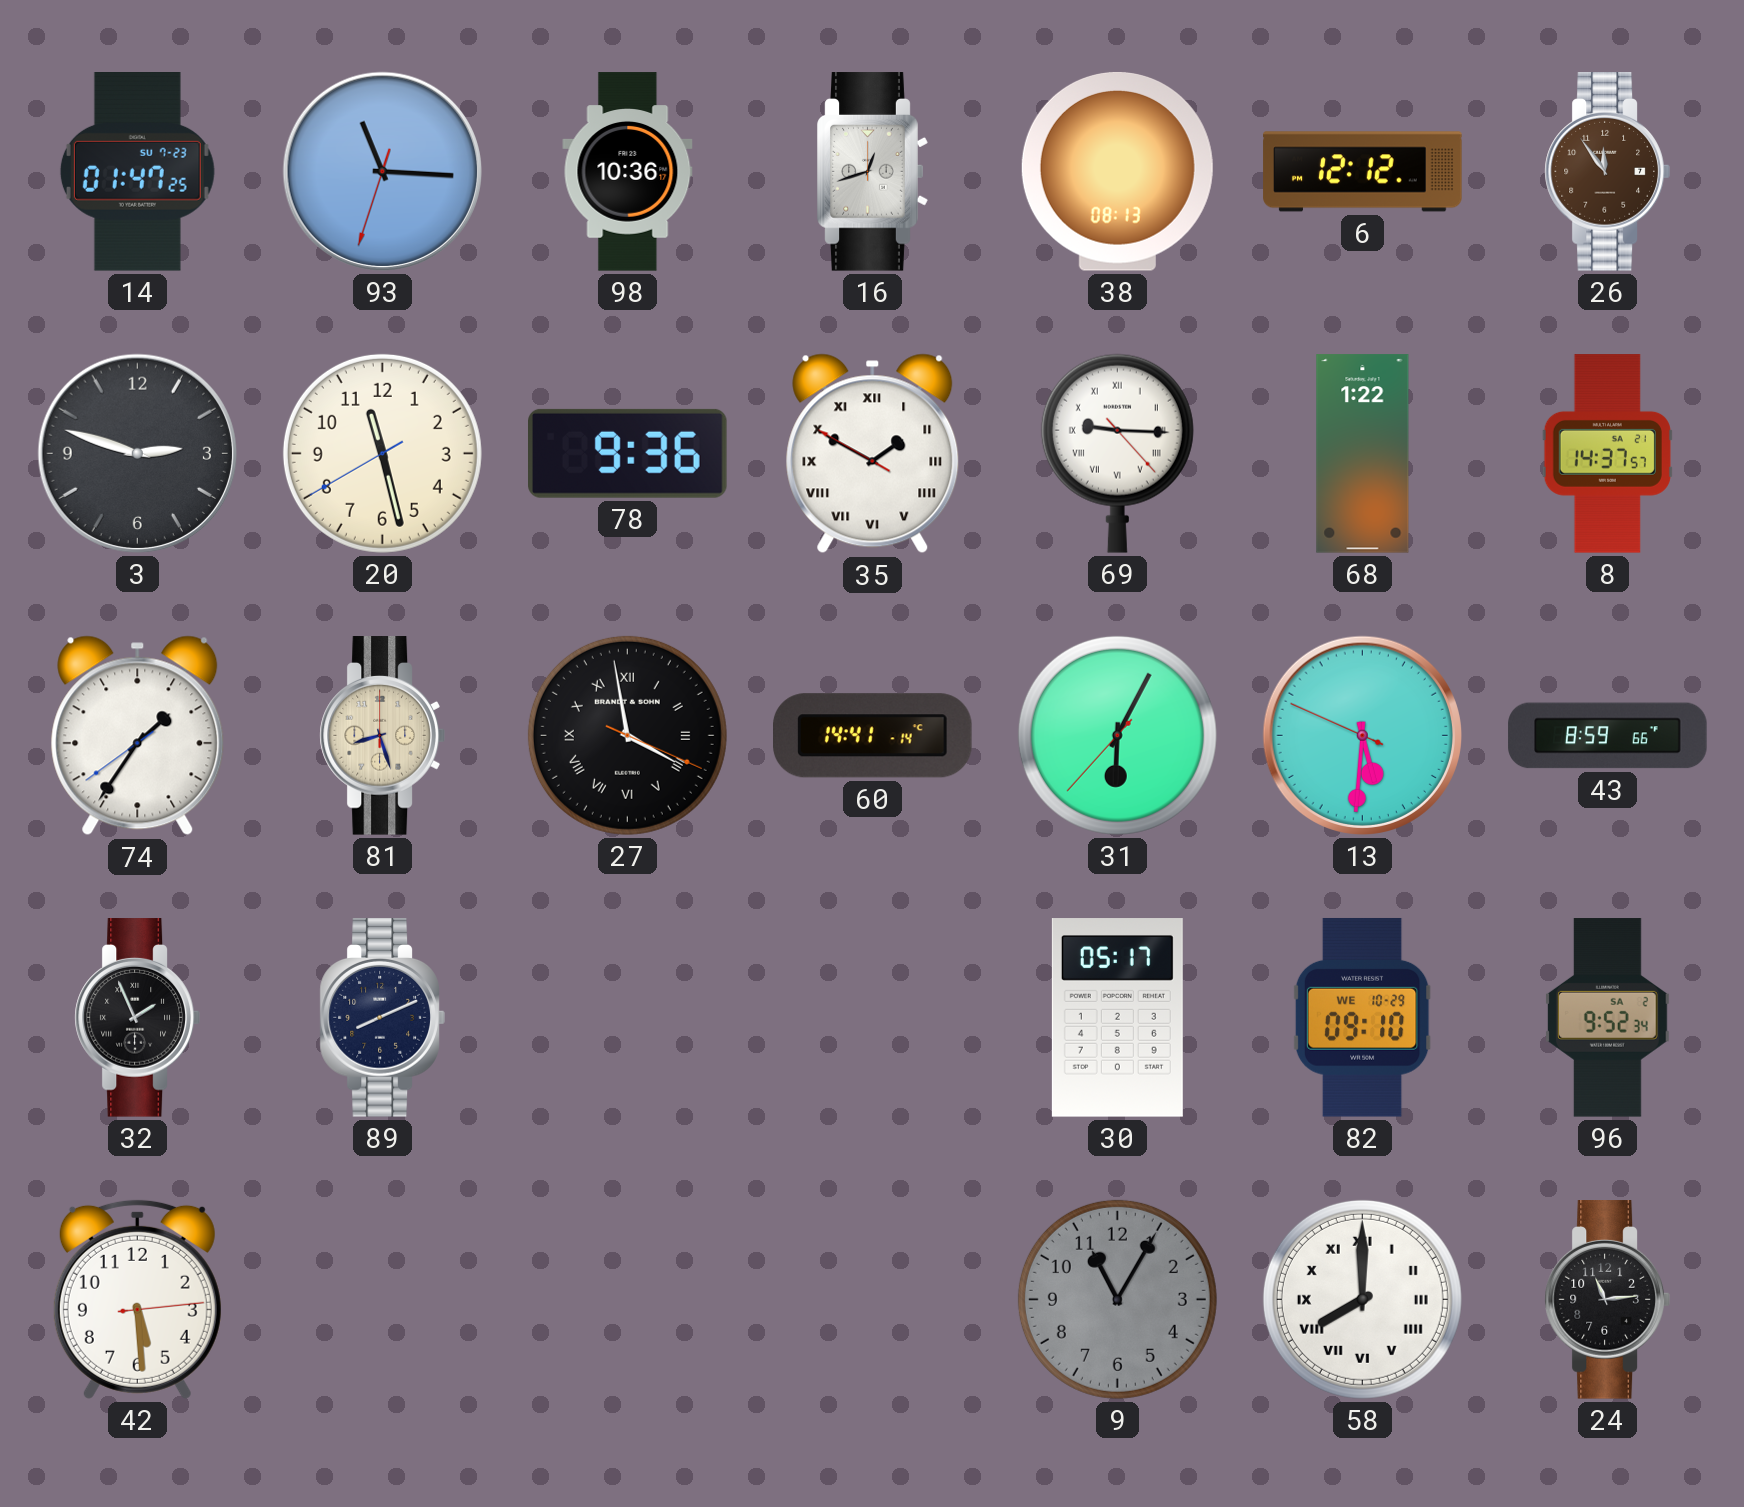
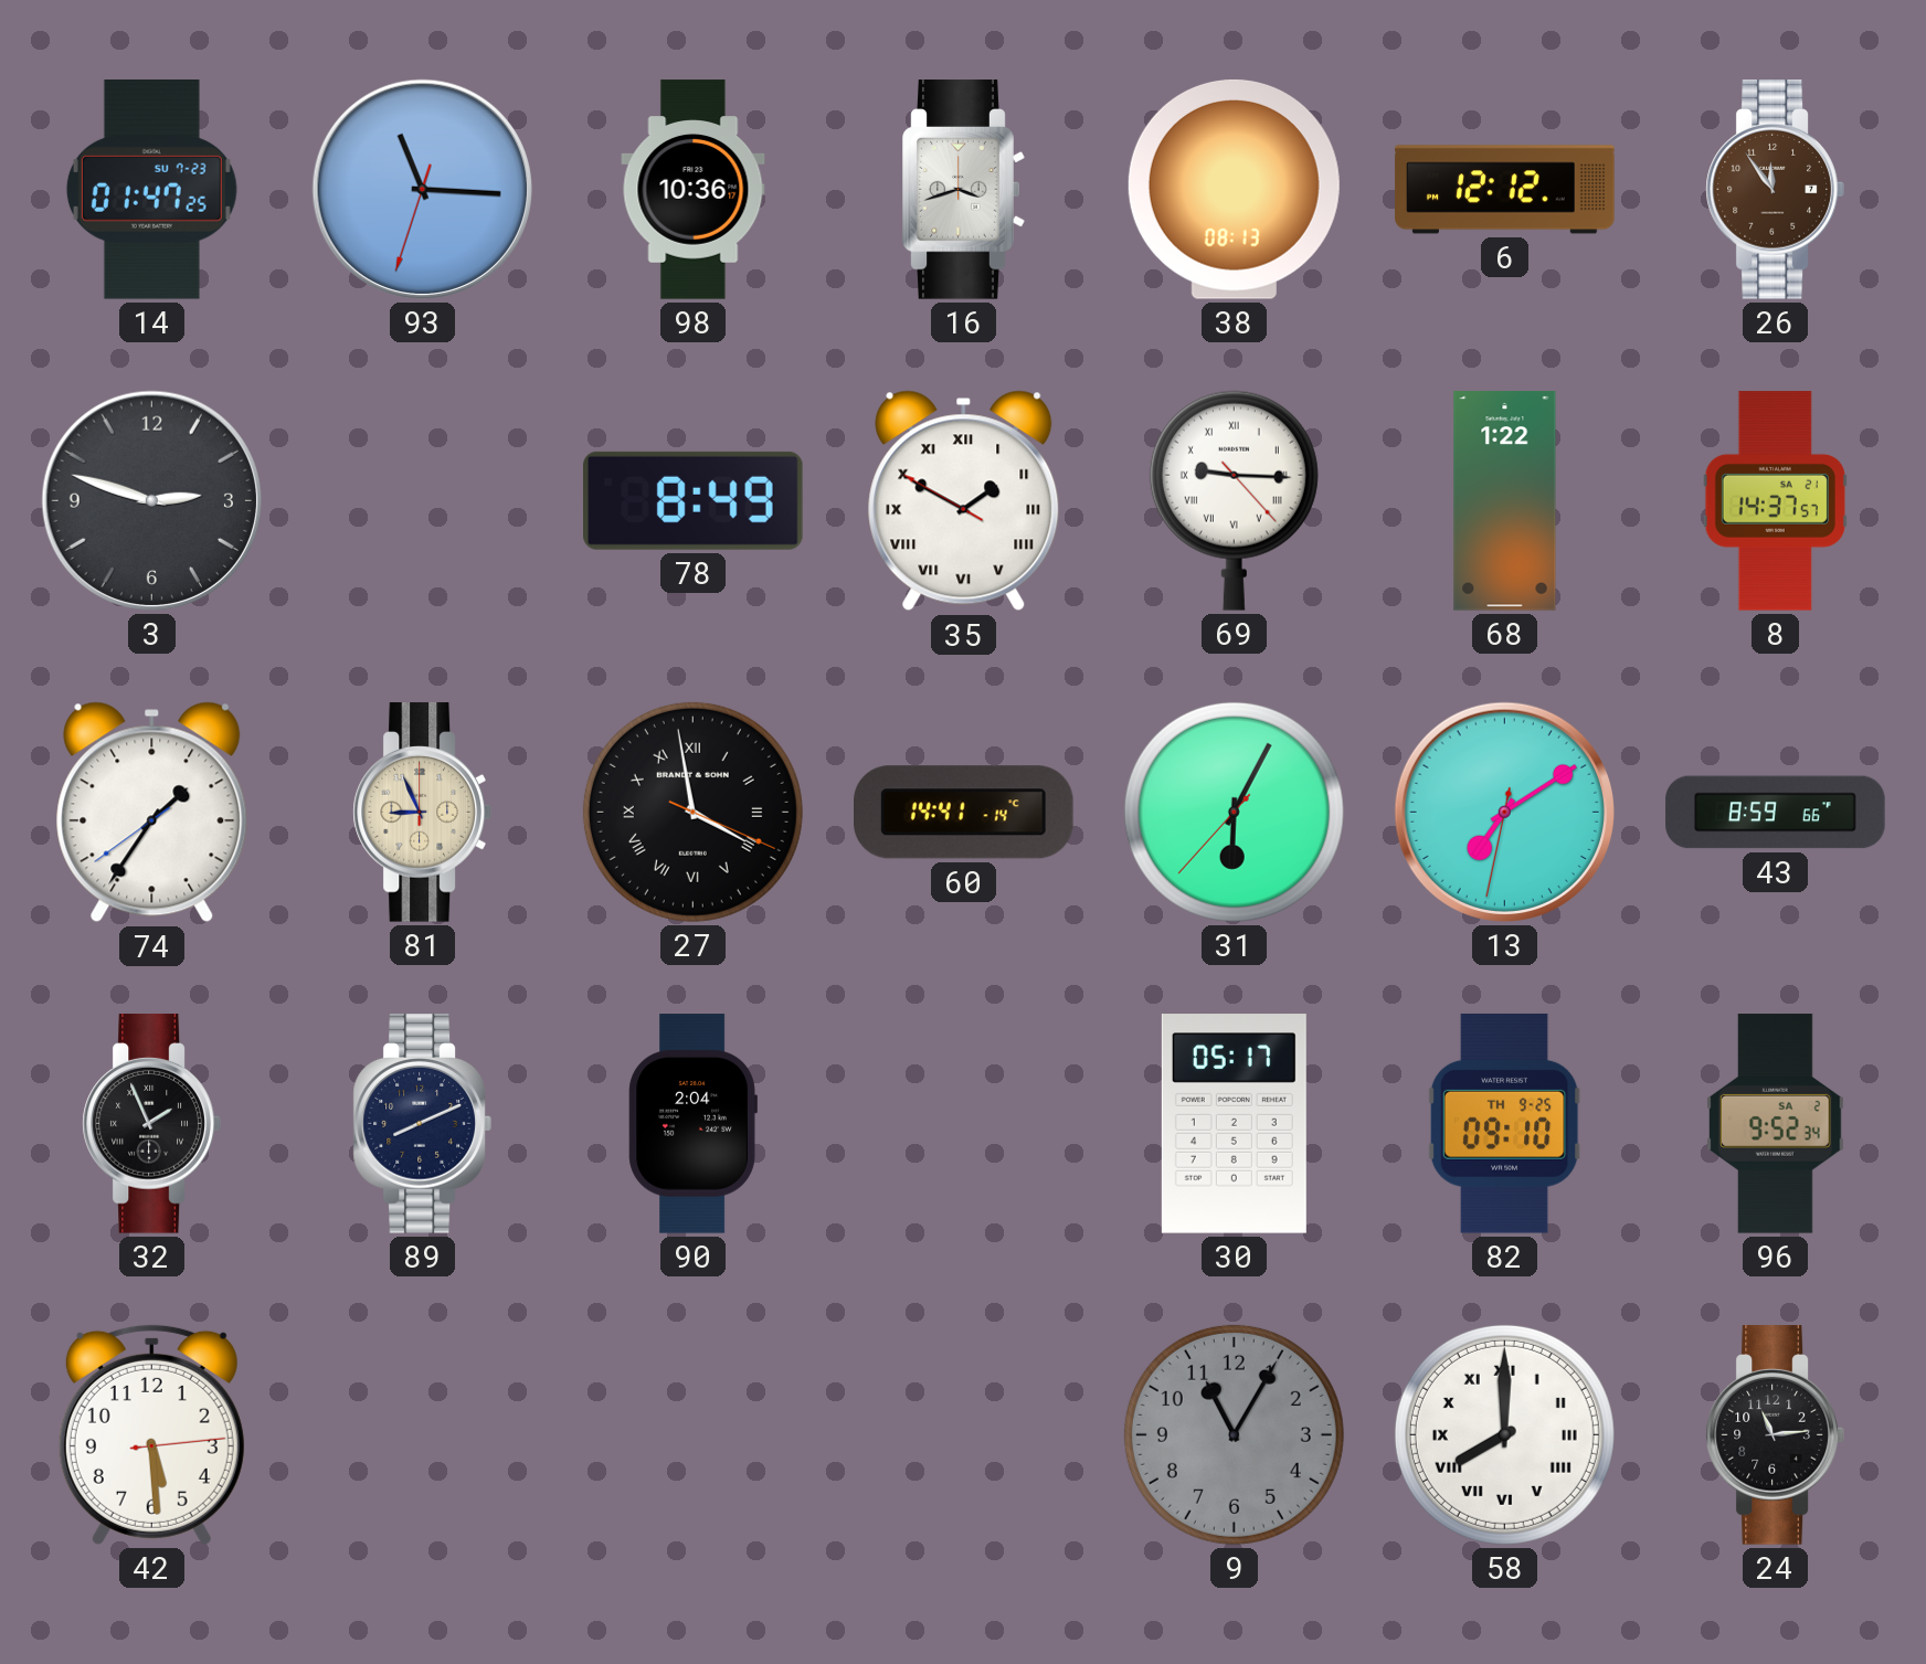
16: 12:42 -> 3:42 (963, 190)
20: 11:27 -> none (382, 453)
78: 9:36 -> 8:49 (694, 500)
81: 8:27 -> 8:56 (422, 813)
13: 5:30 -> 7:09 (1504, 812)
90: none -> 2:04 (692, 1124)
82 date: WE 10-29 -> TH 9-25 (1504, 1123)
